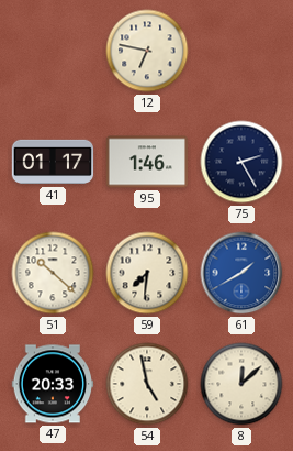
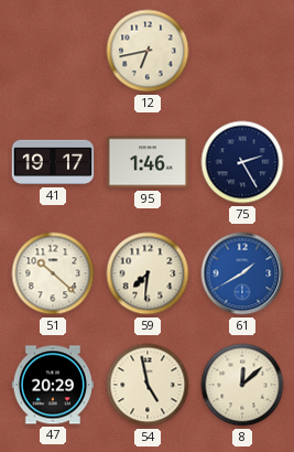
12: 6:47 -> 6:43 (148, 51)
41: 01:17 -> 19:17 (53, 162)
47: 20:33 -> 20:29 (52, 385)
